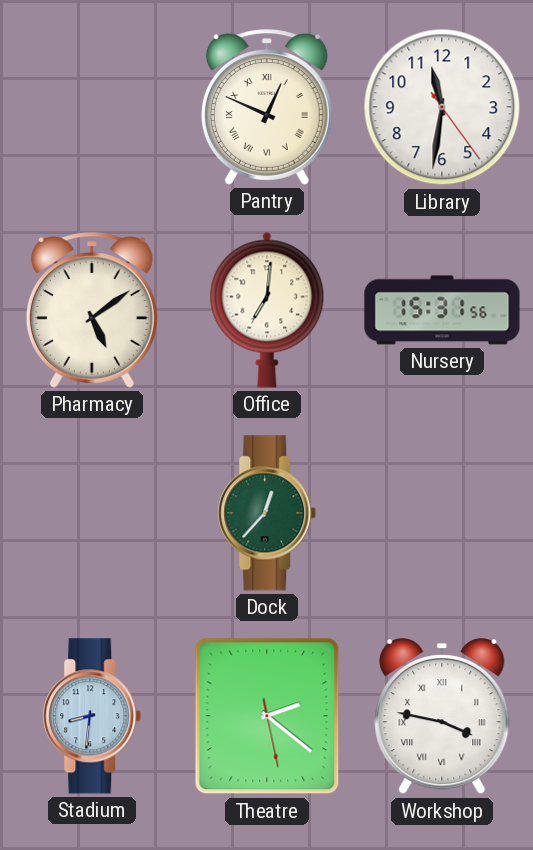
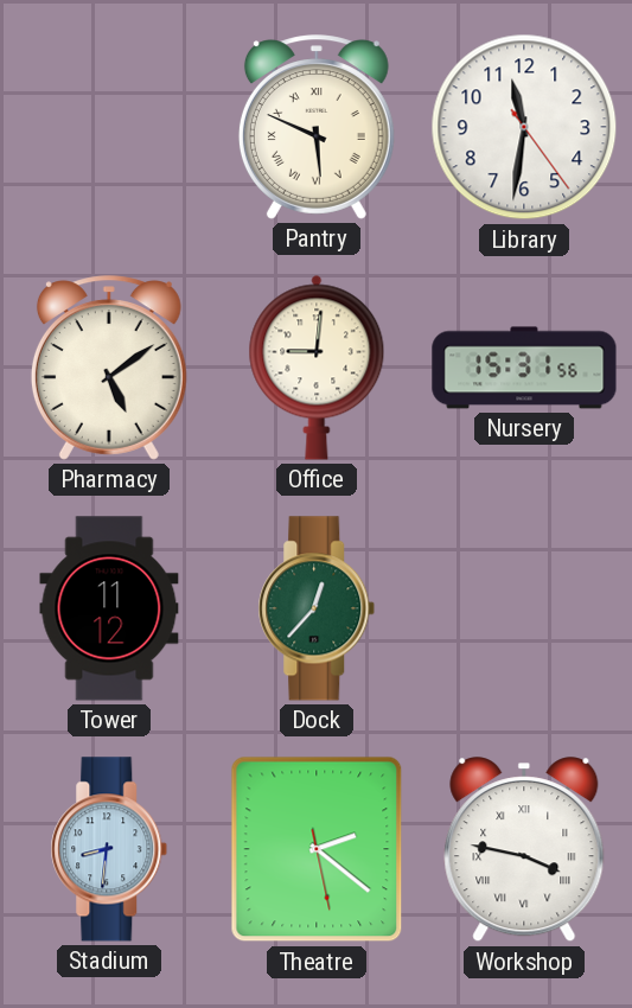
Pantry: 12:49 -> 5:49 (317, 127)
Office: 7:01 -> 9:01 (317, 368)
Tower: none -> 11:12 (109, 608)
